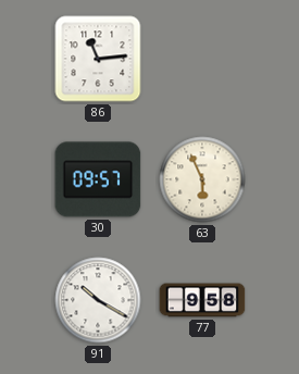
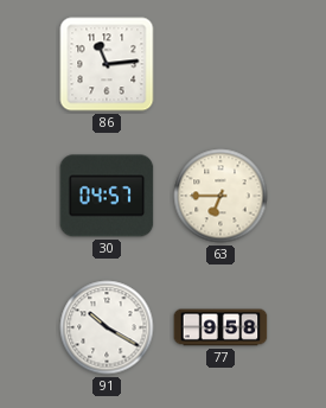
30: 09:57 -> 04:57 (107, 196)
63: 5:56 -> 6:45 (220, 196)
